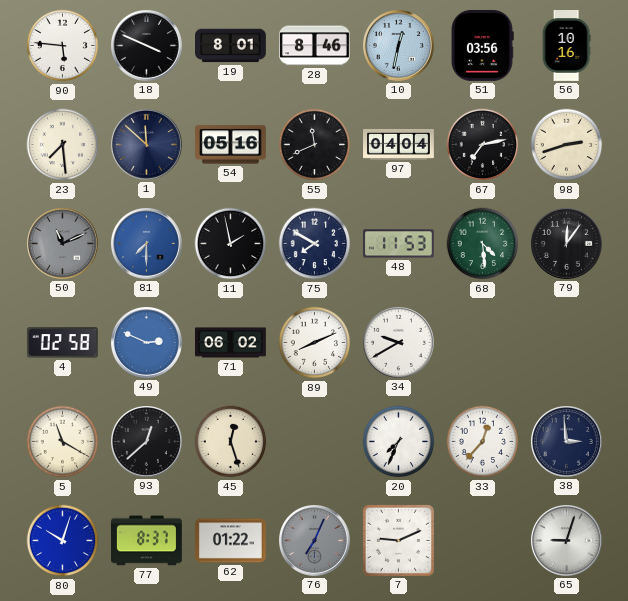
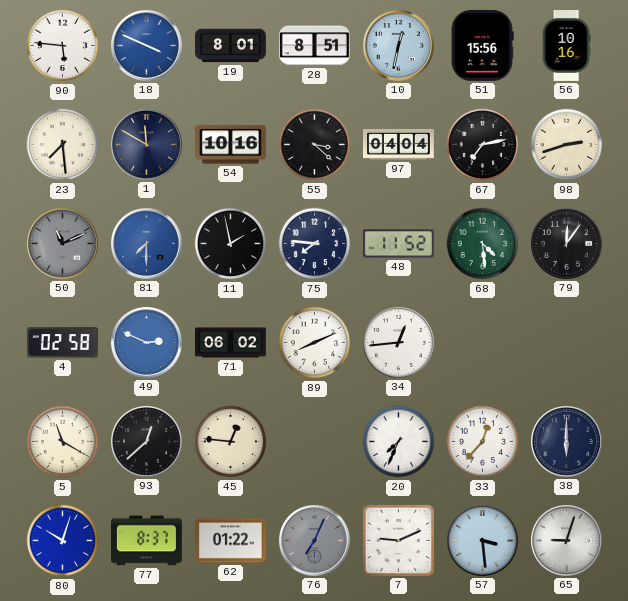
18 dial: black -> blue (147, 46)
28: 8:46 -> 8:51 (315, 46)
51: 03:56 -> 15:56 (482, 45)
1: 11:52 -> 11:50 (147, 145)
54: 05:16 -> 10:16 (230, 145)
55: 11:41 -> 3:22 (315, 145)
75: 7:50 -> 7:46 (315, 244)
48: 11:53 -> 11:52 (398, 244)
34: 9:40 -> 12:44 (399, 343)
45: 12:27 -> 12:46 (231, 442)
38: 2:59 -> 6:00 (567, 442)
57: none -> 3:29 (483, 541)
